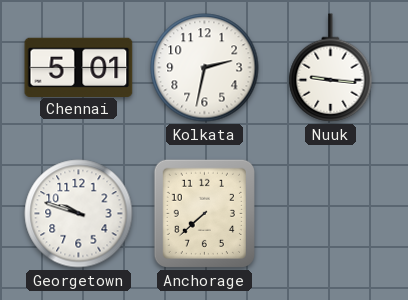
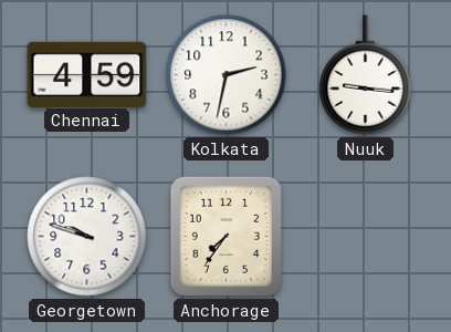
Chennai: 5:01 -> 4:59 (87, 74)
Anchorage: 7:38 -> 7:36 (225, 236)
